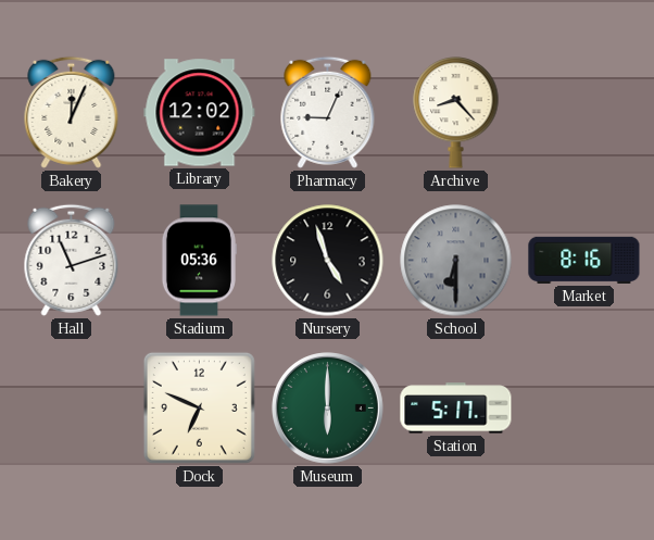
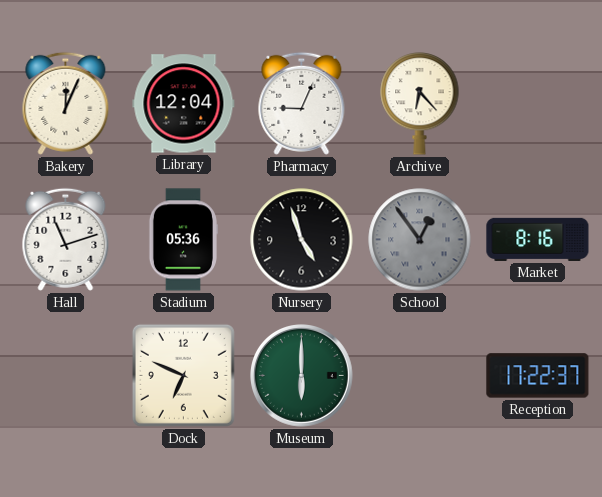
Library: 12:02 -> 12:04 (184, 104)
Archive: 8:23 -> 6:23 (420, 104)
School: 6:30 -> 12:54 (420, 240)
Station: 5:17 -> none (456, 409)
Reception: none -> 17:22 (538, 376)
